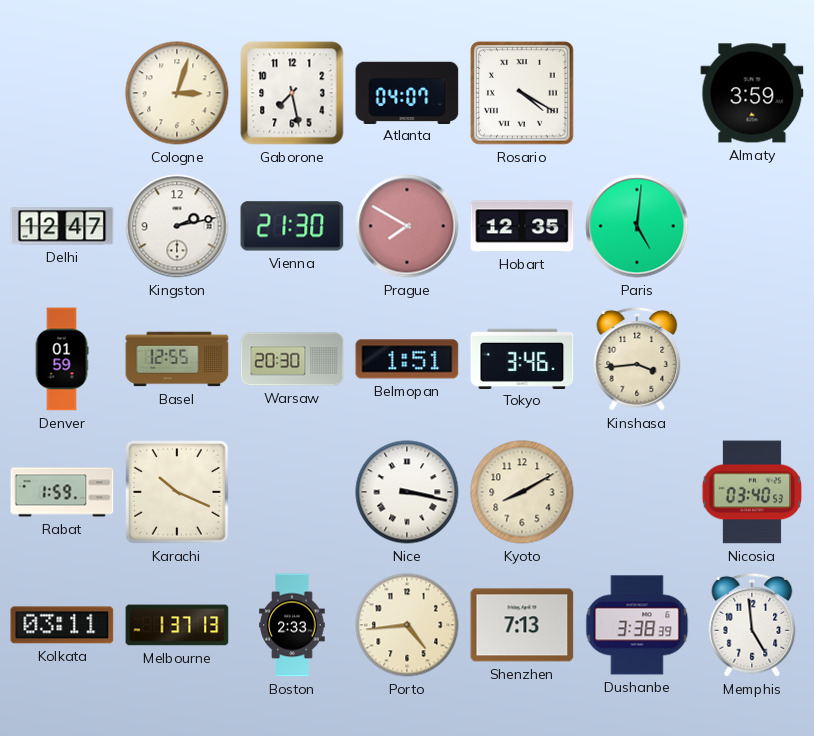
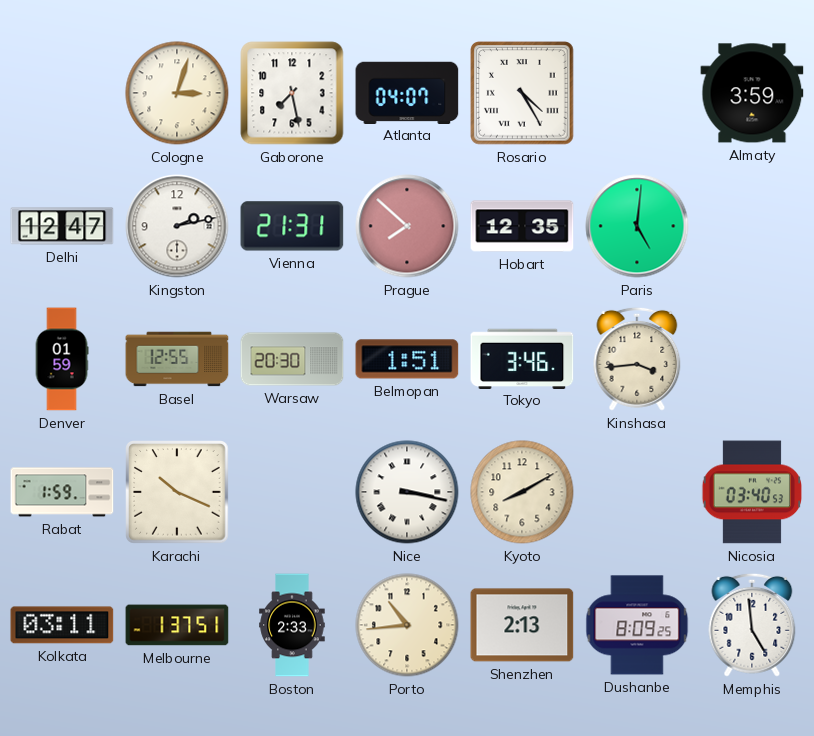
Rosario: 4:20 -> 4:25 (522, 93)
Vienna: 21:30 -> 21:31 (292, 226)
Prague: 7:50 -> 7:52 (407, 226)
Melbourne: 1:37:13 -> 1:37:51 (177, 625)
Porto: 4:44 -> 10:44 (407, 625)
Shenzhen: 7:13 -> 2:13 (522, 625)
Dushanbe: 3:38 -> 8:09 (637, 625)
